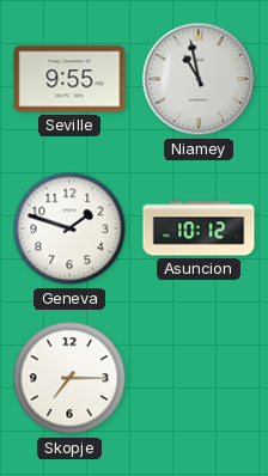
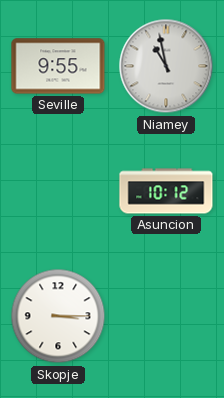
Geneva: 1:48 -> none (69, 228)
Skopje: 7:15 -> 3:15 (58, 316)
